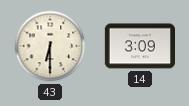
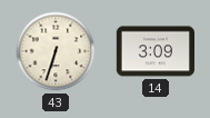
43: 6:30 -> 6:33 (56, 51)
